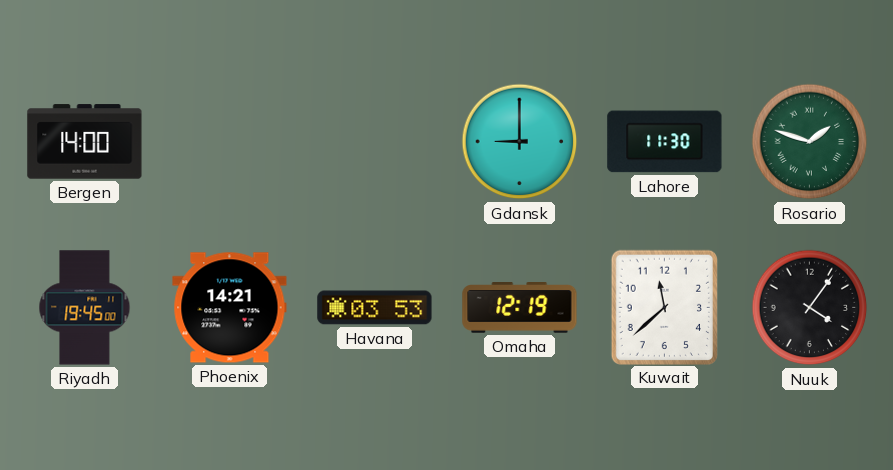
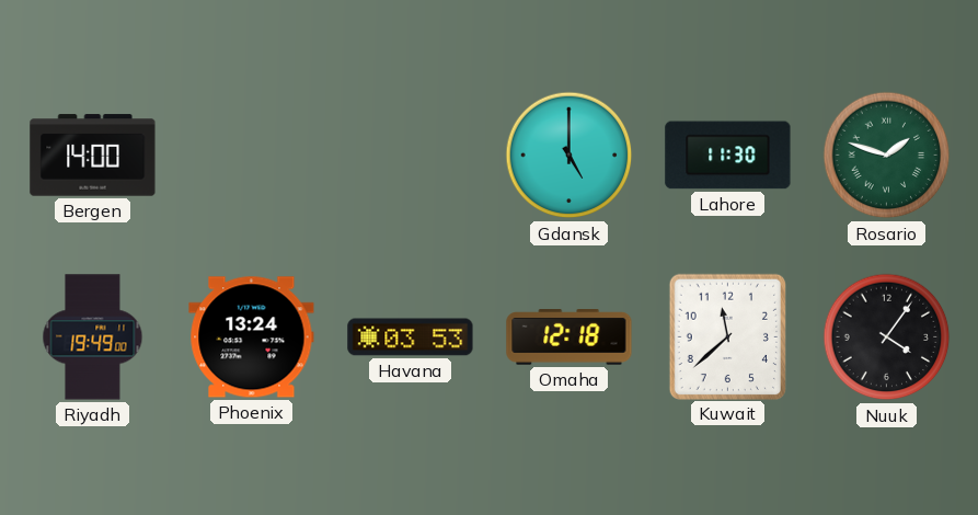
Gdansk: 9:00 -> 5:00 (569, 156)
Riyadh: 19:45 -> 19:49 (93, 337)
Phoenix: 14:21 -> 13:24 (252, 337)
Omaha: 12:19 -> 12:18 (569, 337)
